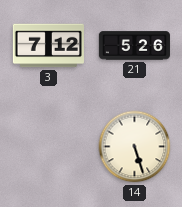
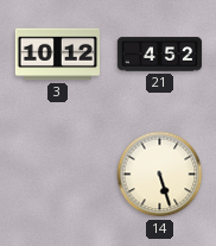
3: 7:12 -> 10:12 (57, 55)
21: 5:26 -> 4:52 (159, 55)
